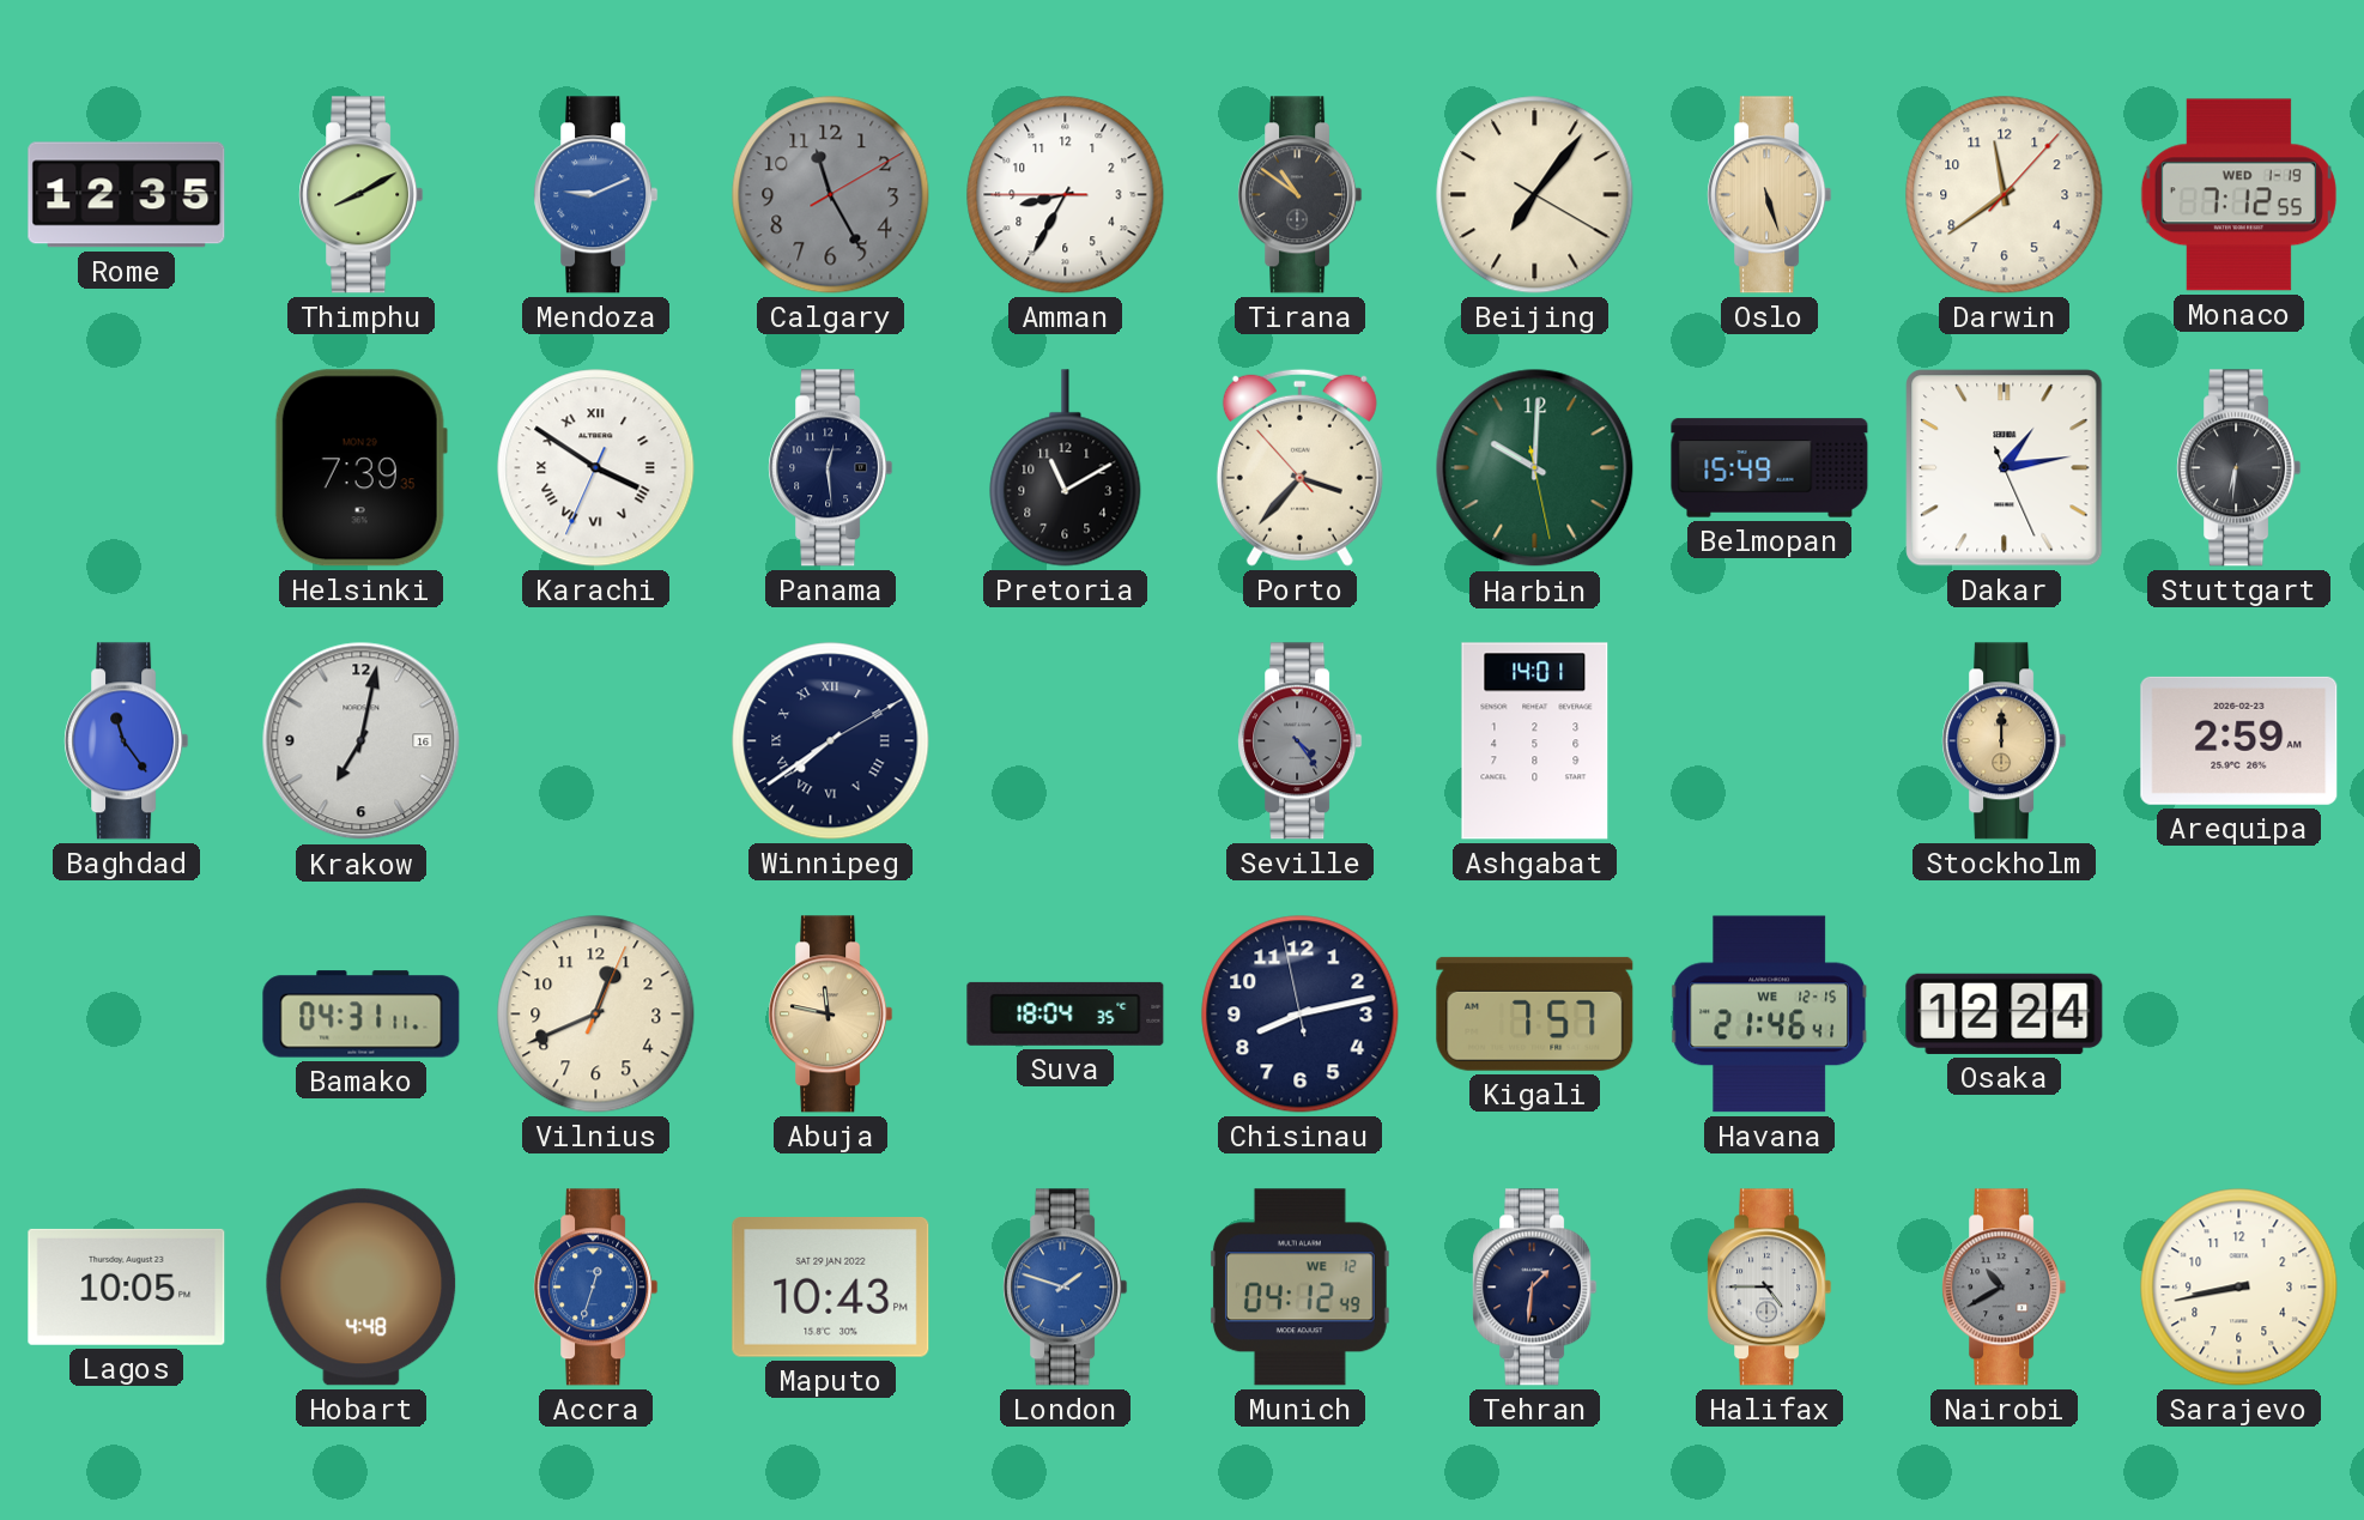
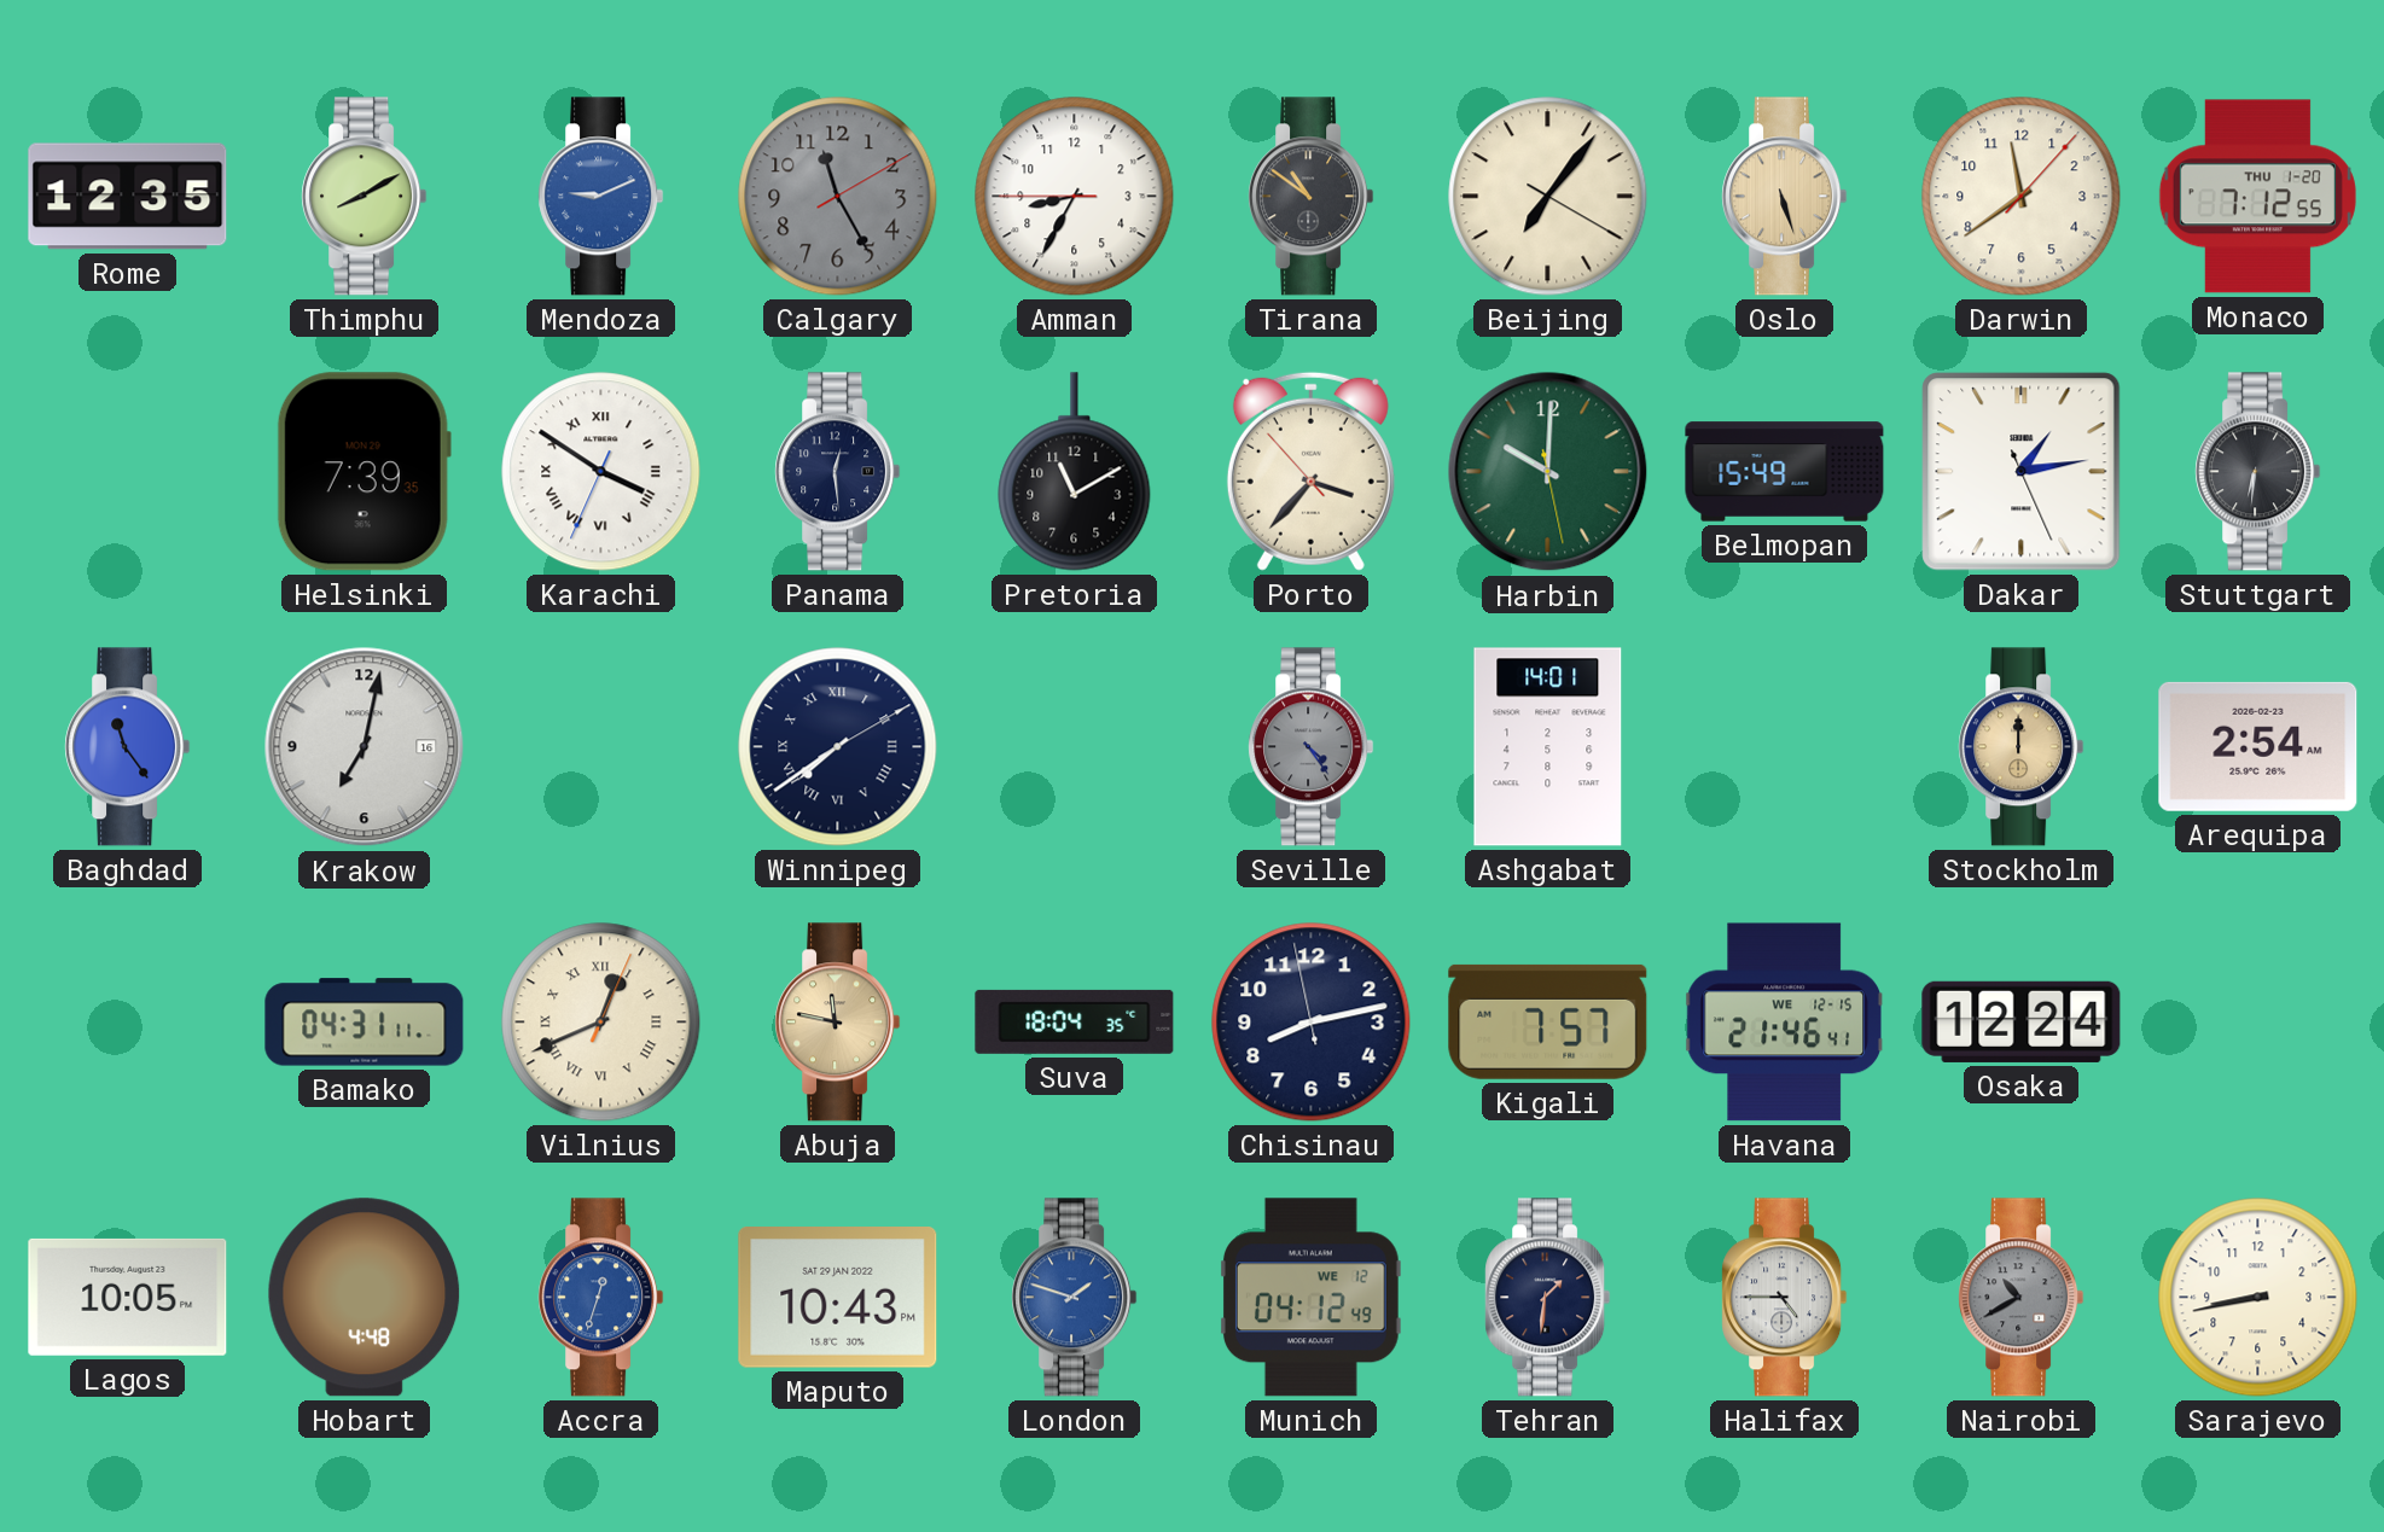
Monaco date: WED 1-19 -> THU 1-20 (2257, 197)
Arequipa: 2:59 -> 2:54 (2258, 746)
Vilnius numerals: Arabic -> Roman (601, 1023)
